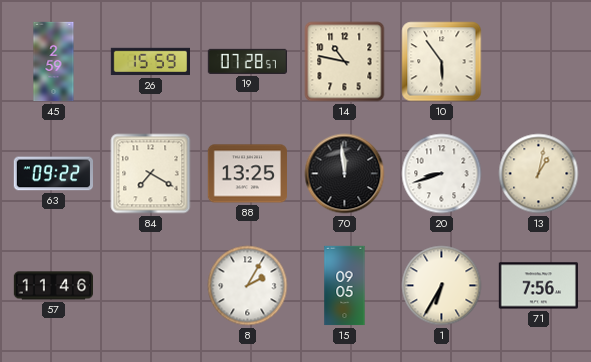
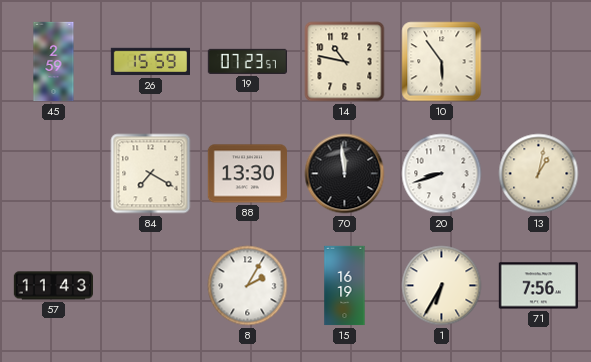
19: 07:28 -> 07:23 (247, 61)
63: 09:22 -> none (53, 174)
88: 13:25 -> 13:30 (247, 174)
57: 11:46 -> 11:43 (53, 286)
15: 09:05 -> 16:19 (345, 286)
